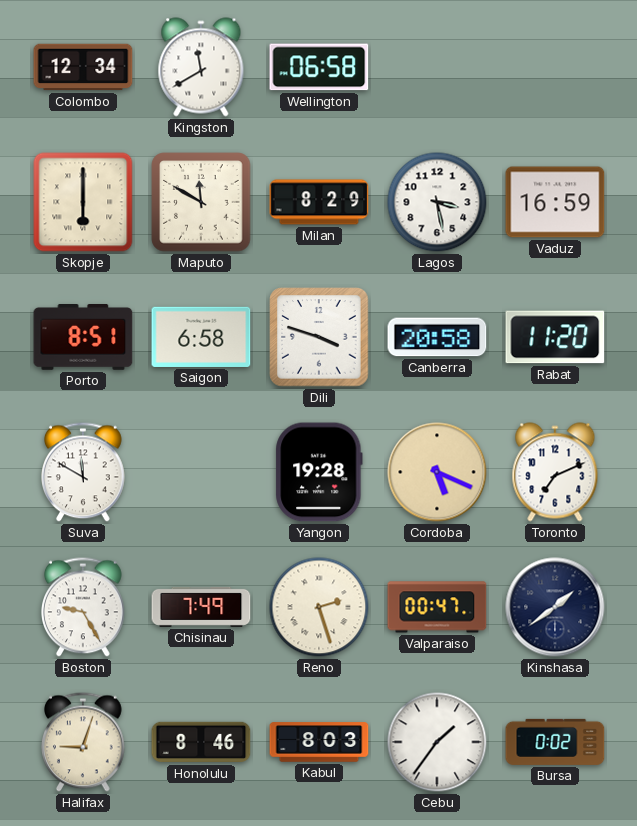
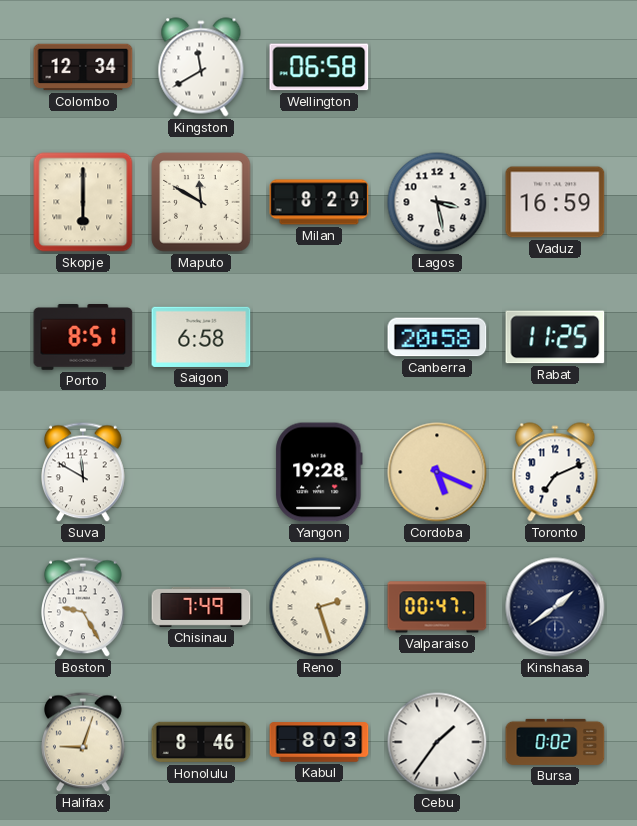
Dili: 3:48 -> none (319, 337)
Rabat: 11:20 -> 11:25 (555, 337)
